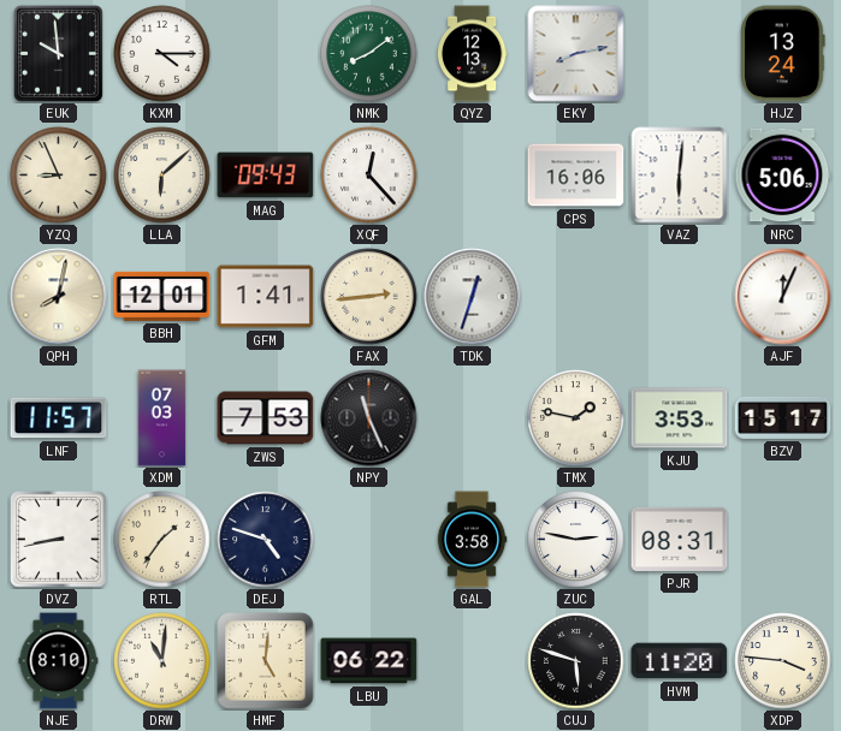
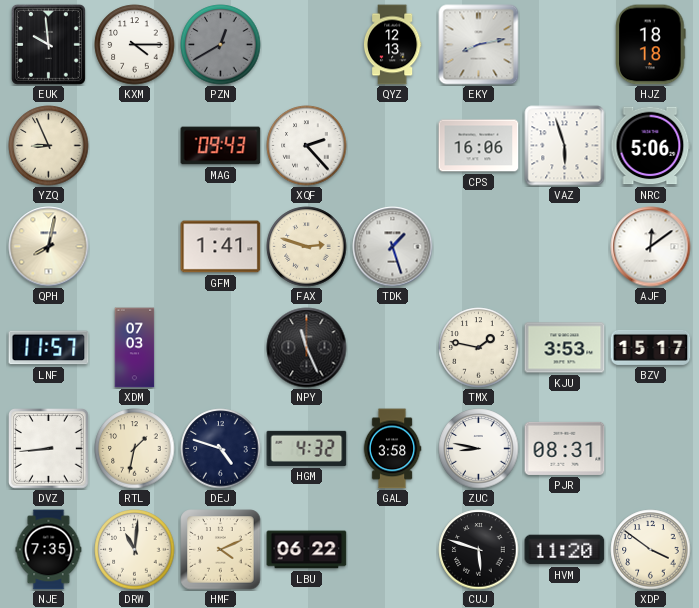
PZN: none -> 12:40 (221, 45)
NMK: 8:09 -> none (369, 54)
HJZ: 13:24 -> 18:18 (651, 45)
LLA: 6:08 -> none (162, 176)
XQF: 12:23 -> 2:23 (307, 146)
VAZ: 6:01 -> 5:57 (565, 146)
BBH: 12:01 -> none (162, 296)
FAX: 2:44 -> 2:48 (307, 247)
TDK: 12:33 -> 1:27 (393, 247)
AJF: 12:04 -> 12:09 (651, 247)
ZWS: 7:53 -> none (266, 418)
DVZ: 8:43 -> 8:44 (49, 449)
RTL: 1:36 -> 1:32 (135, 449)
HGM: none -> 4:32 (307, 448)
ZUC: 2:47 -> 8:47 (479, 449)
NJE: 8:10 -> 7:35 (49, 550)
HMF: 5:01 -> 4:11 (221, 550)
XDP: 3:46 -> 3:51 (651, 550)
